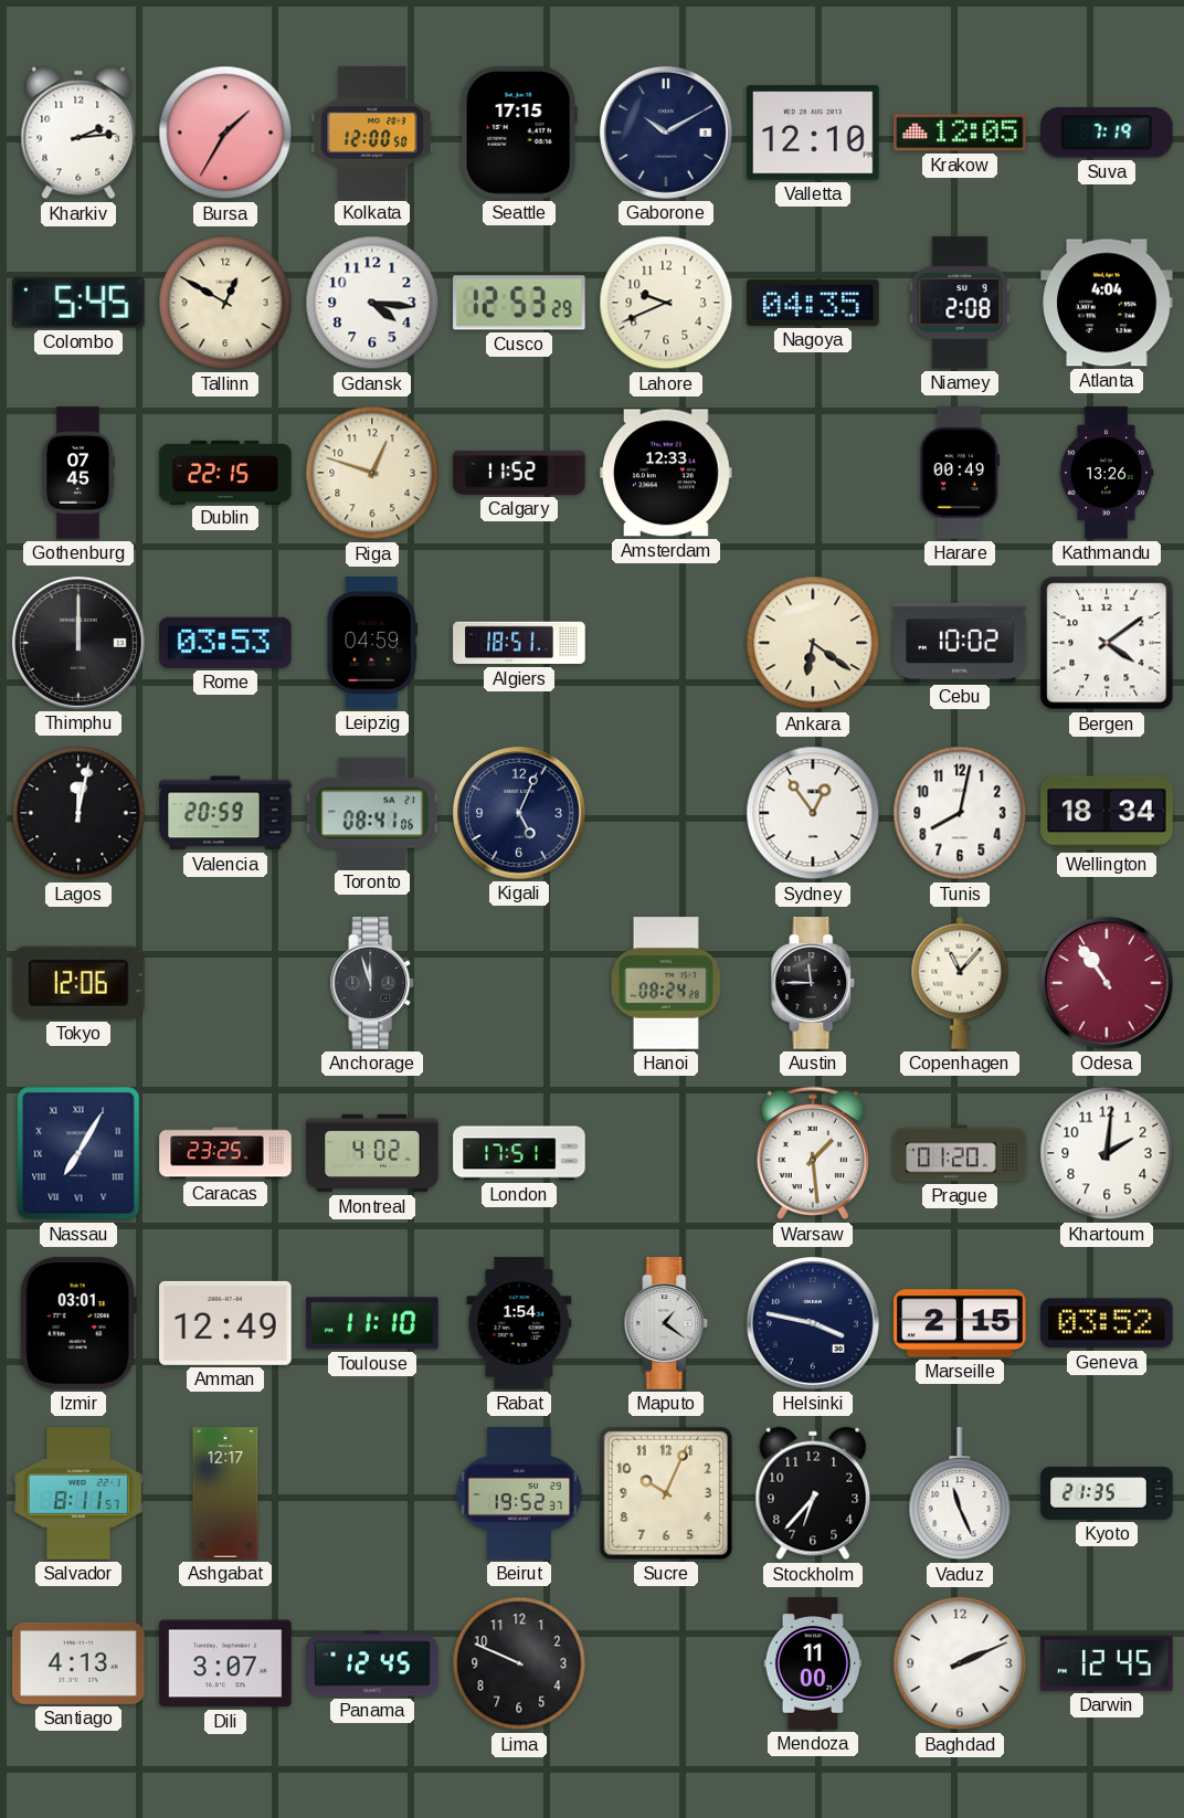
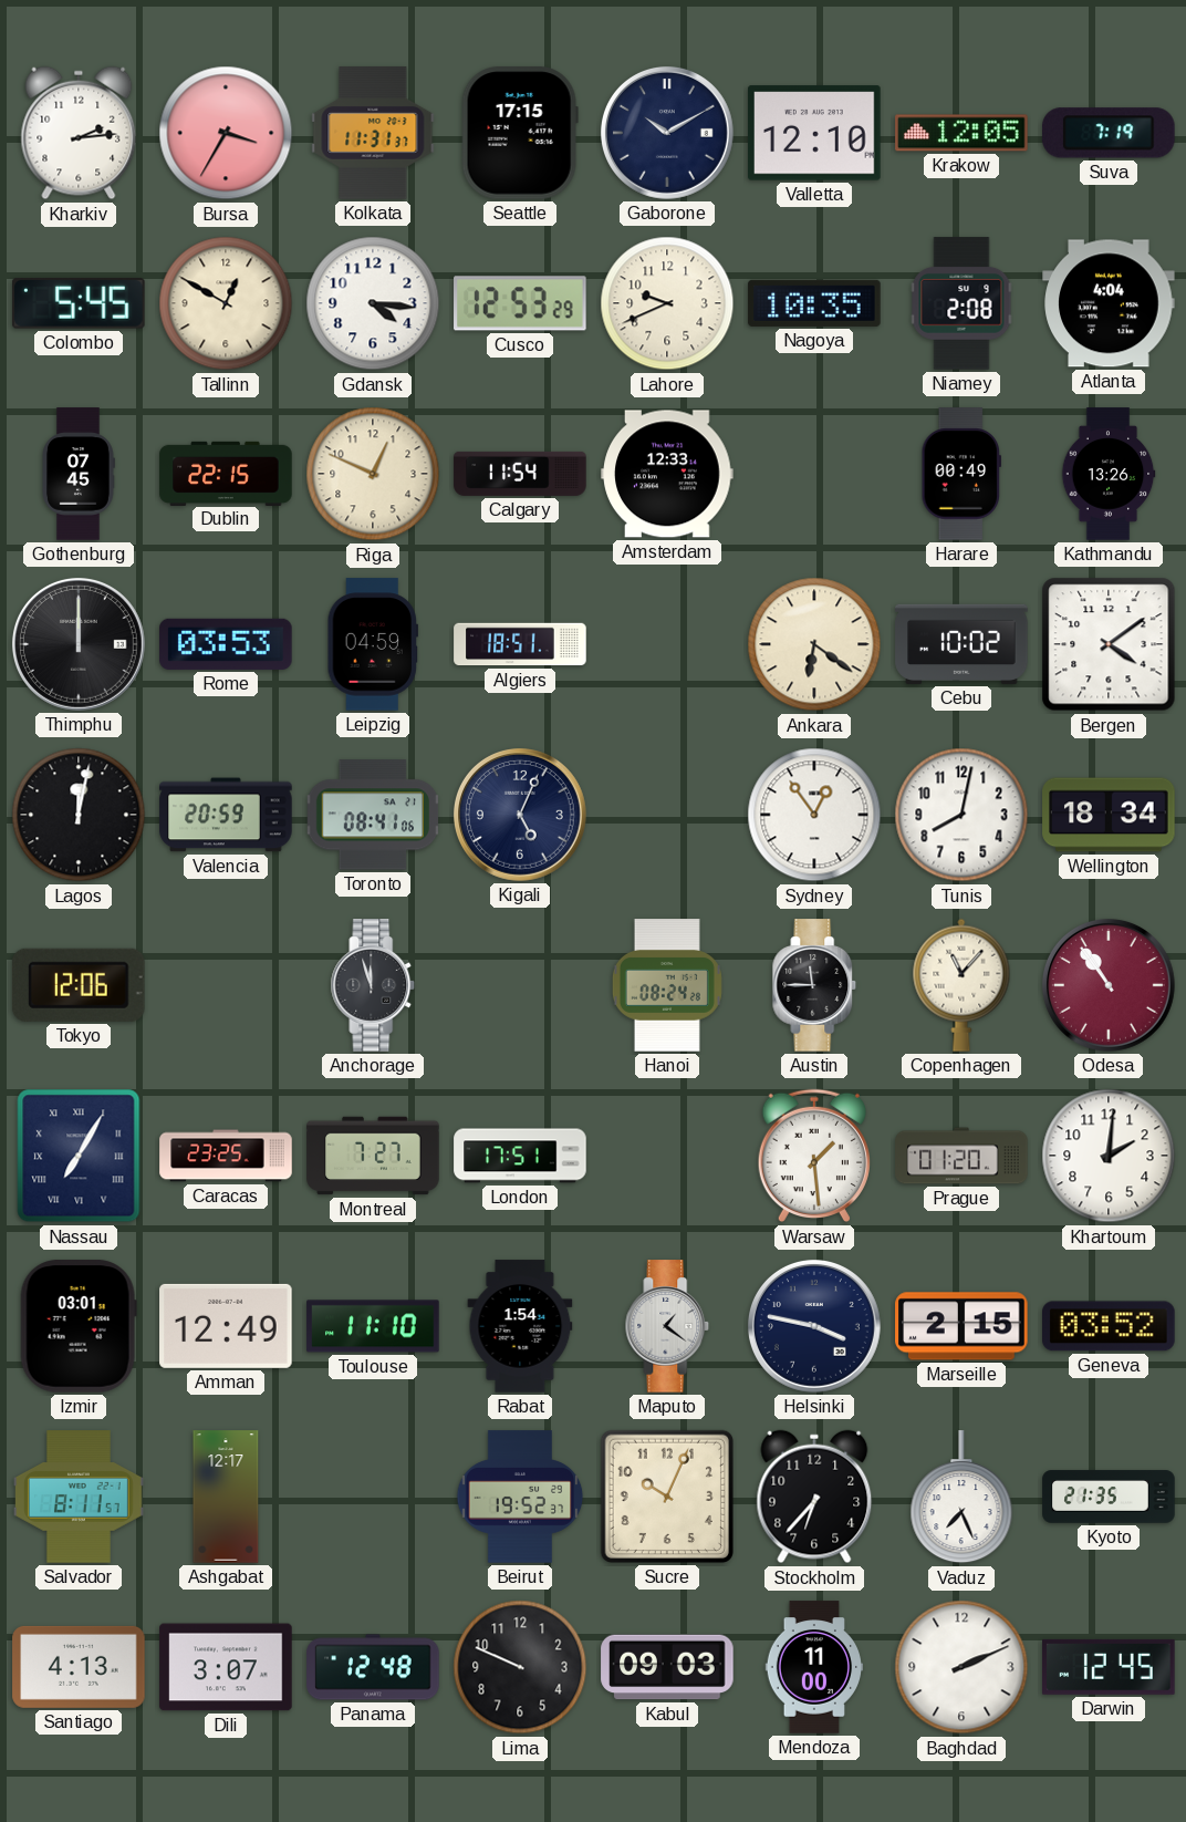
Bursa: 1:35 -> 3:35 (226, 133)
Kolkata: 12:00 -> 11:31 (373, 133)
Nagoya: 04:35 -> 10:35 (814, 303)
Riga: 12:48 -> 12:49 (373, 474)
Calgary: 11:52 -> 11:54 (520, 474)
Montreal: 4:02 -> 7:27 (373, 1156)
Vaduz: 11:26 -> 7:26 (961, 1498)
Panama: 12:45 -> 12:48 (373, 1667)
Kabul: none -> 09:03 (667, 1667)
